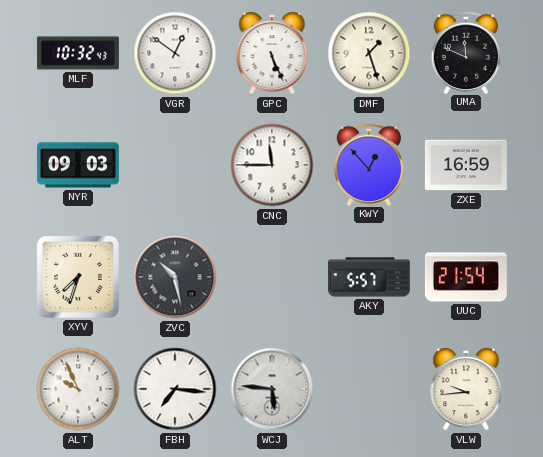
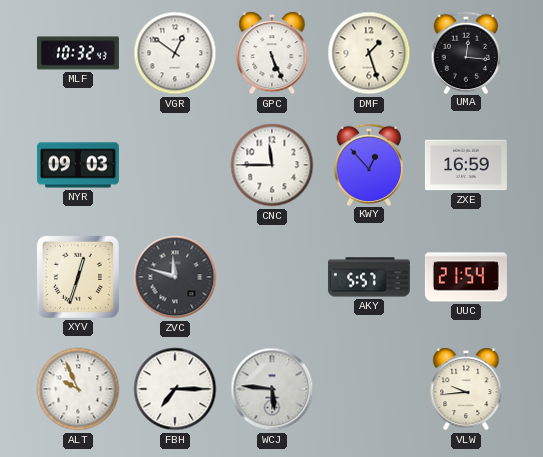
UMA: 11:49 -> 12:16 (465, 52)
XYV: 7:33 -> 12:33 (78, 277)
ZVC: 10:28 -> 11:48 (175, 277)
FBH: 7:16 -> 7:15 (175, 389)
